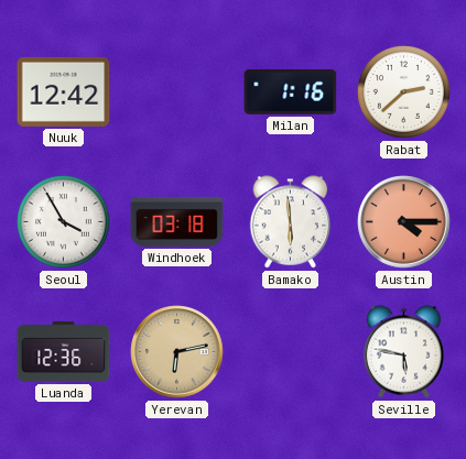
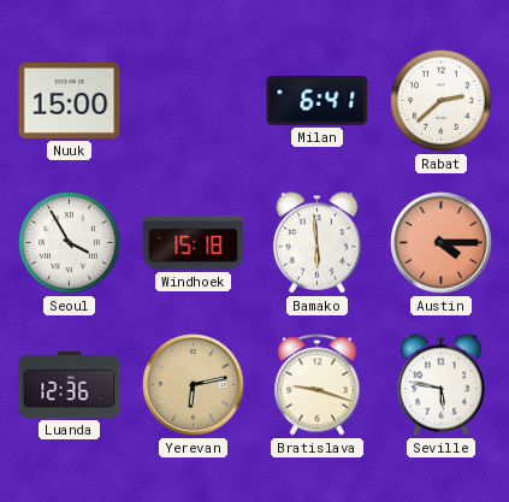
Nuuk: 12:42 -> 15:00 (70, 100)
Milan: 1:16 -> 6:41 (318, 101)
Windhoek: 03:18 -> 15:18 (194, 242)
Bratislava: none -> 9:18 (318, 385)
